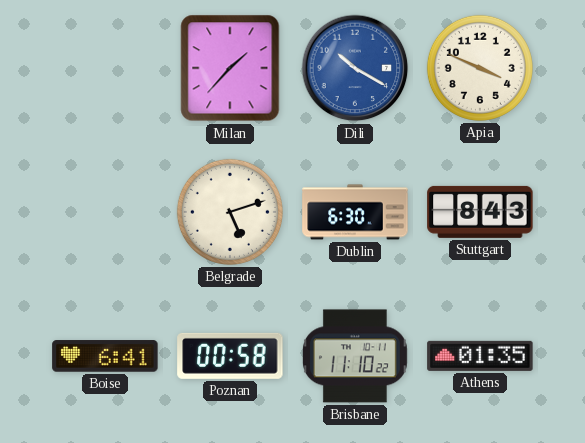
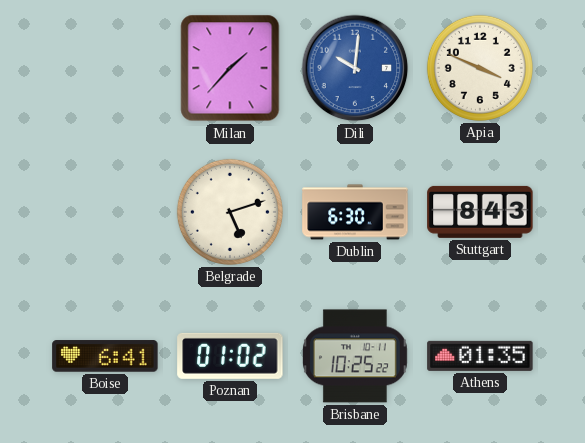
Dili: 10:20 -> 10:01 (355, 68)
Poznan: 00:58 -> 01:02 (230, 356)
Brisbane: 11:10 -> 10:25 (355, 356)
